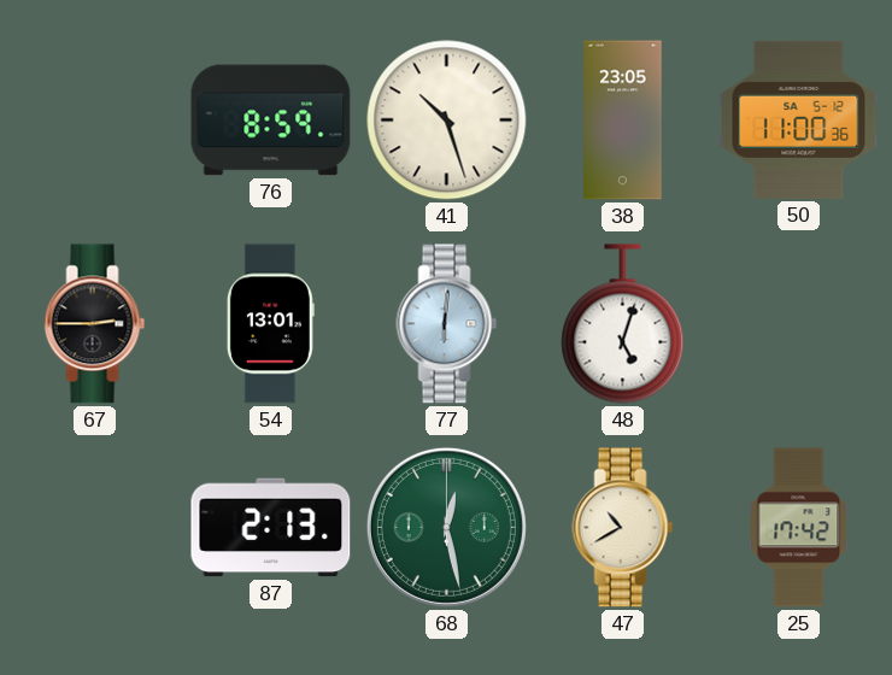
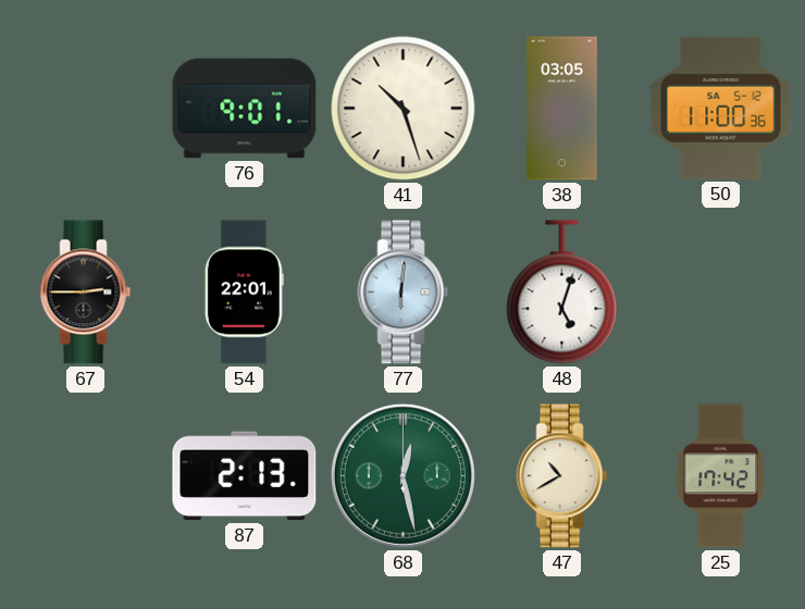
76: 8:59 -> 9:01 (245, 109)
38: 23:05 -> 03:05 (562, 109)
54: 13:01 -> 22:01 (244, 293)
